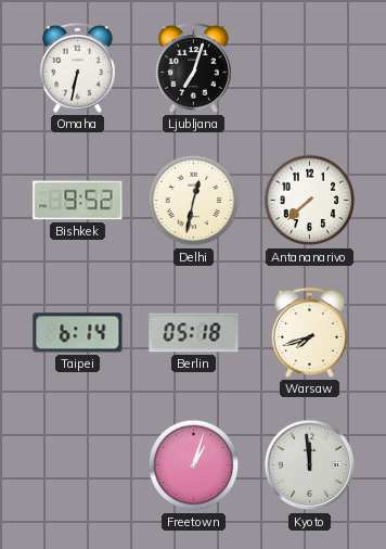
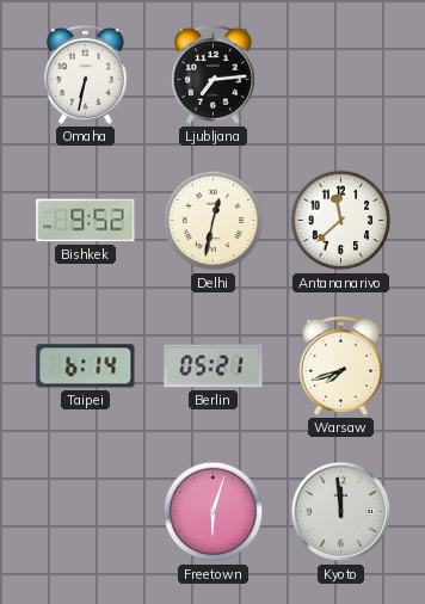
Ljubljana: 7:03 -> 7:14 (213, 74)
Antananarivo: 7:38 -> 11:38 (341, 221)
Berlin: 05:18 -> 05:21 (214, 366)
Freetown: 1:03 -> 6:03 (214, 512)
